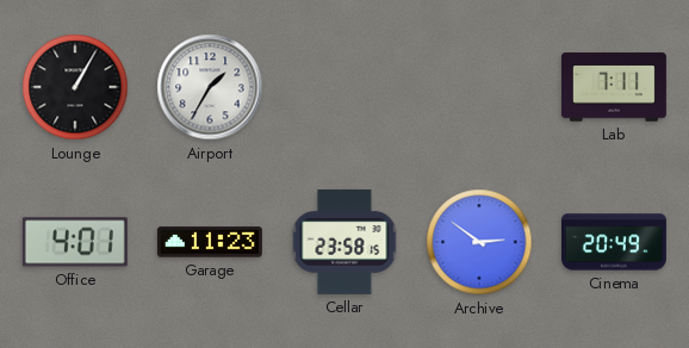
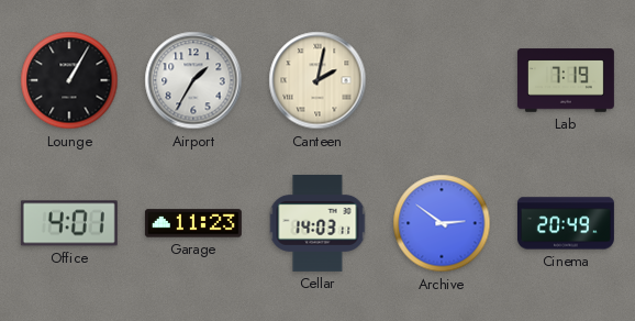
Canteen: none -> 2:02 (317, 80)
Lab: 7:11 -> 7:19 (566, 80)
Cellar: 23:58 -> 14:03 (317, 223)
